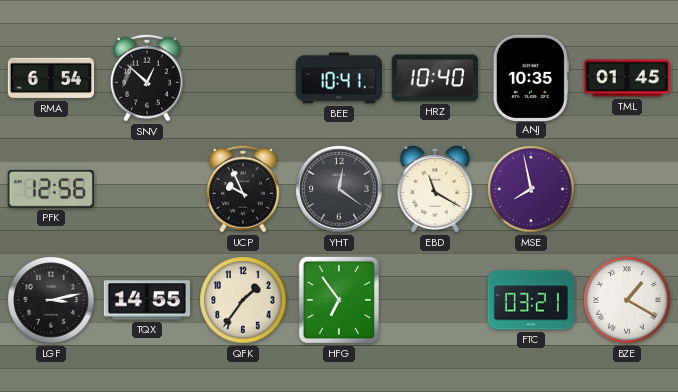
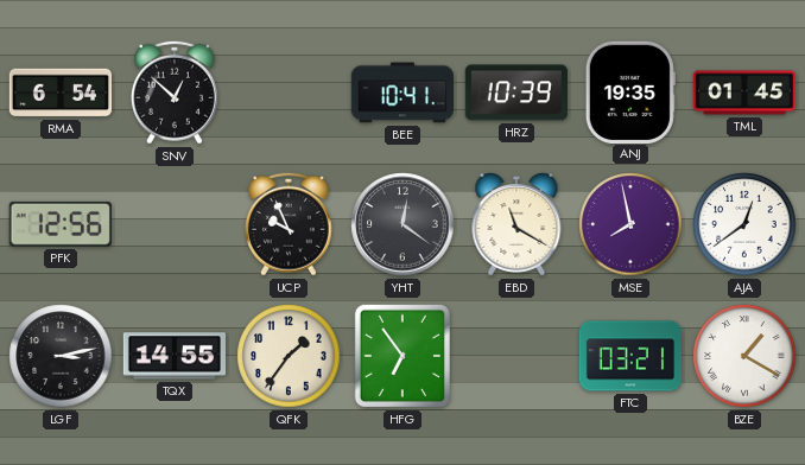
HRZ: 10:40 -> 10:39 (516, 93)
ANJ: 10:35 -> 19:35 (630, 91)
AJA: none -> 12:39 (744, 224)
